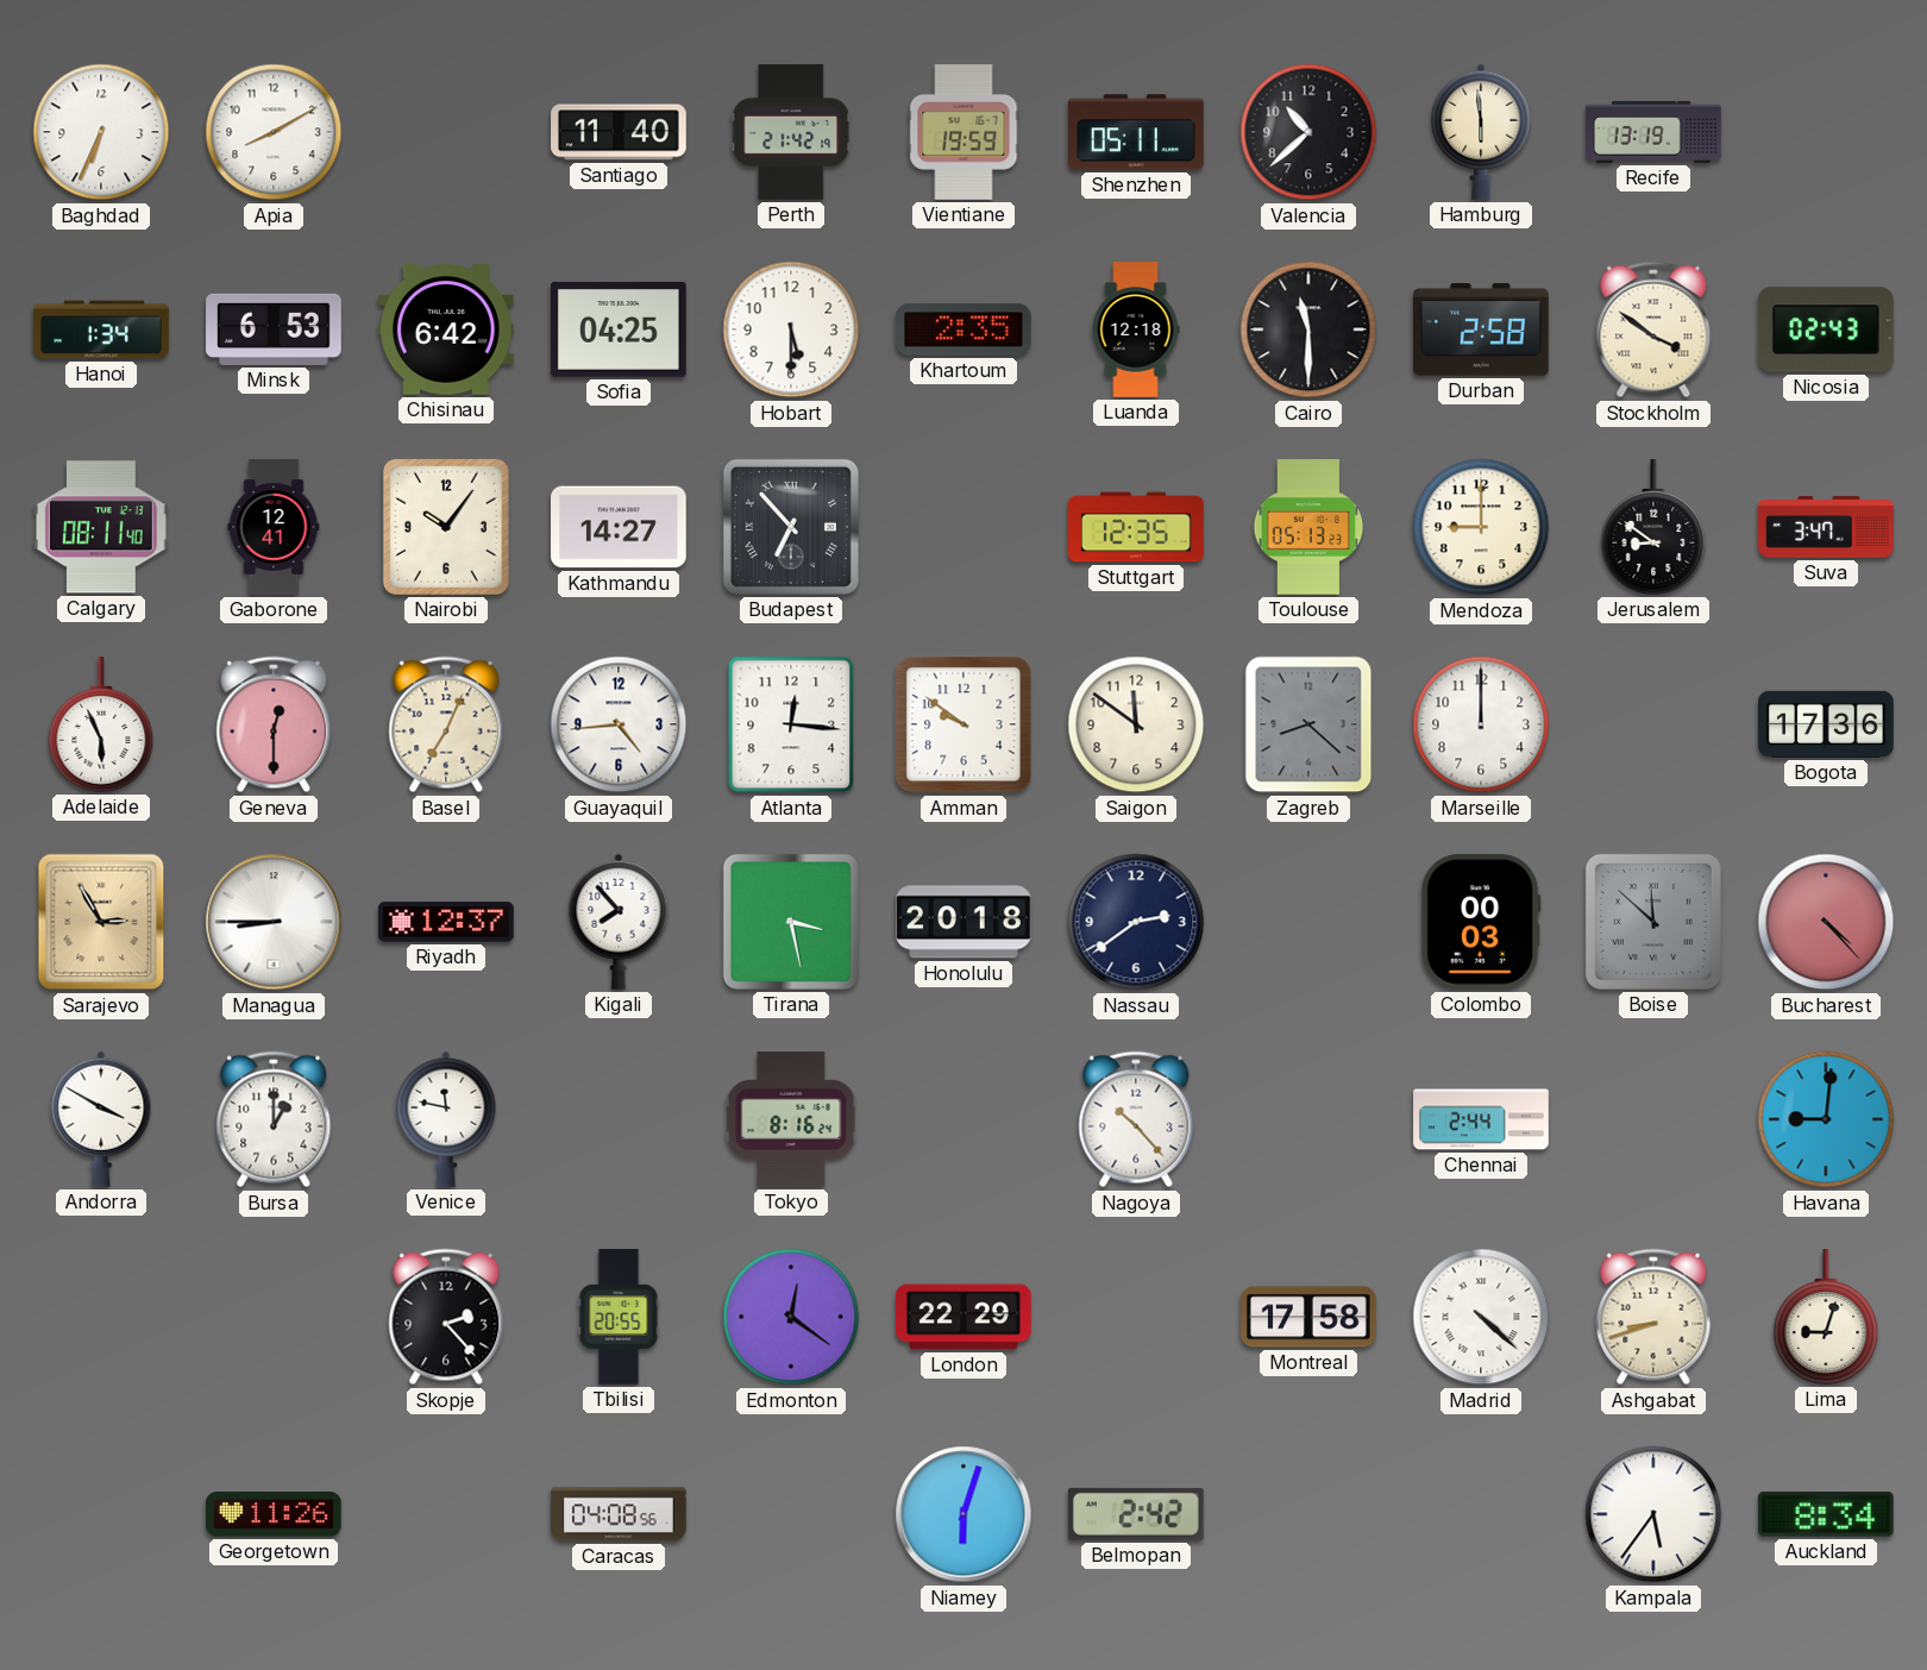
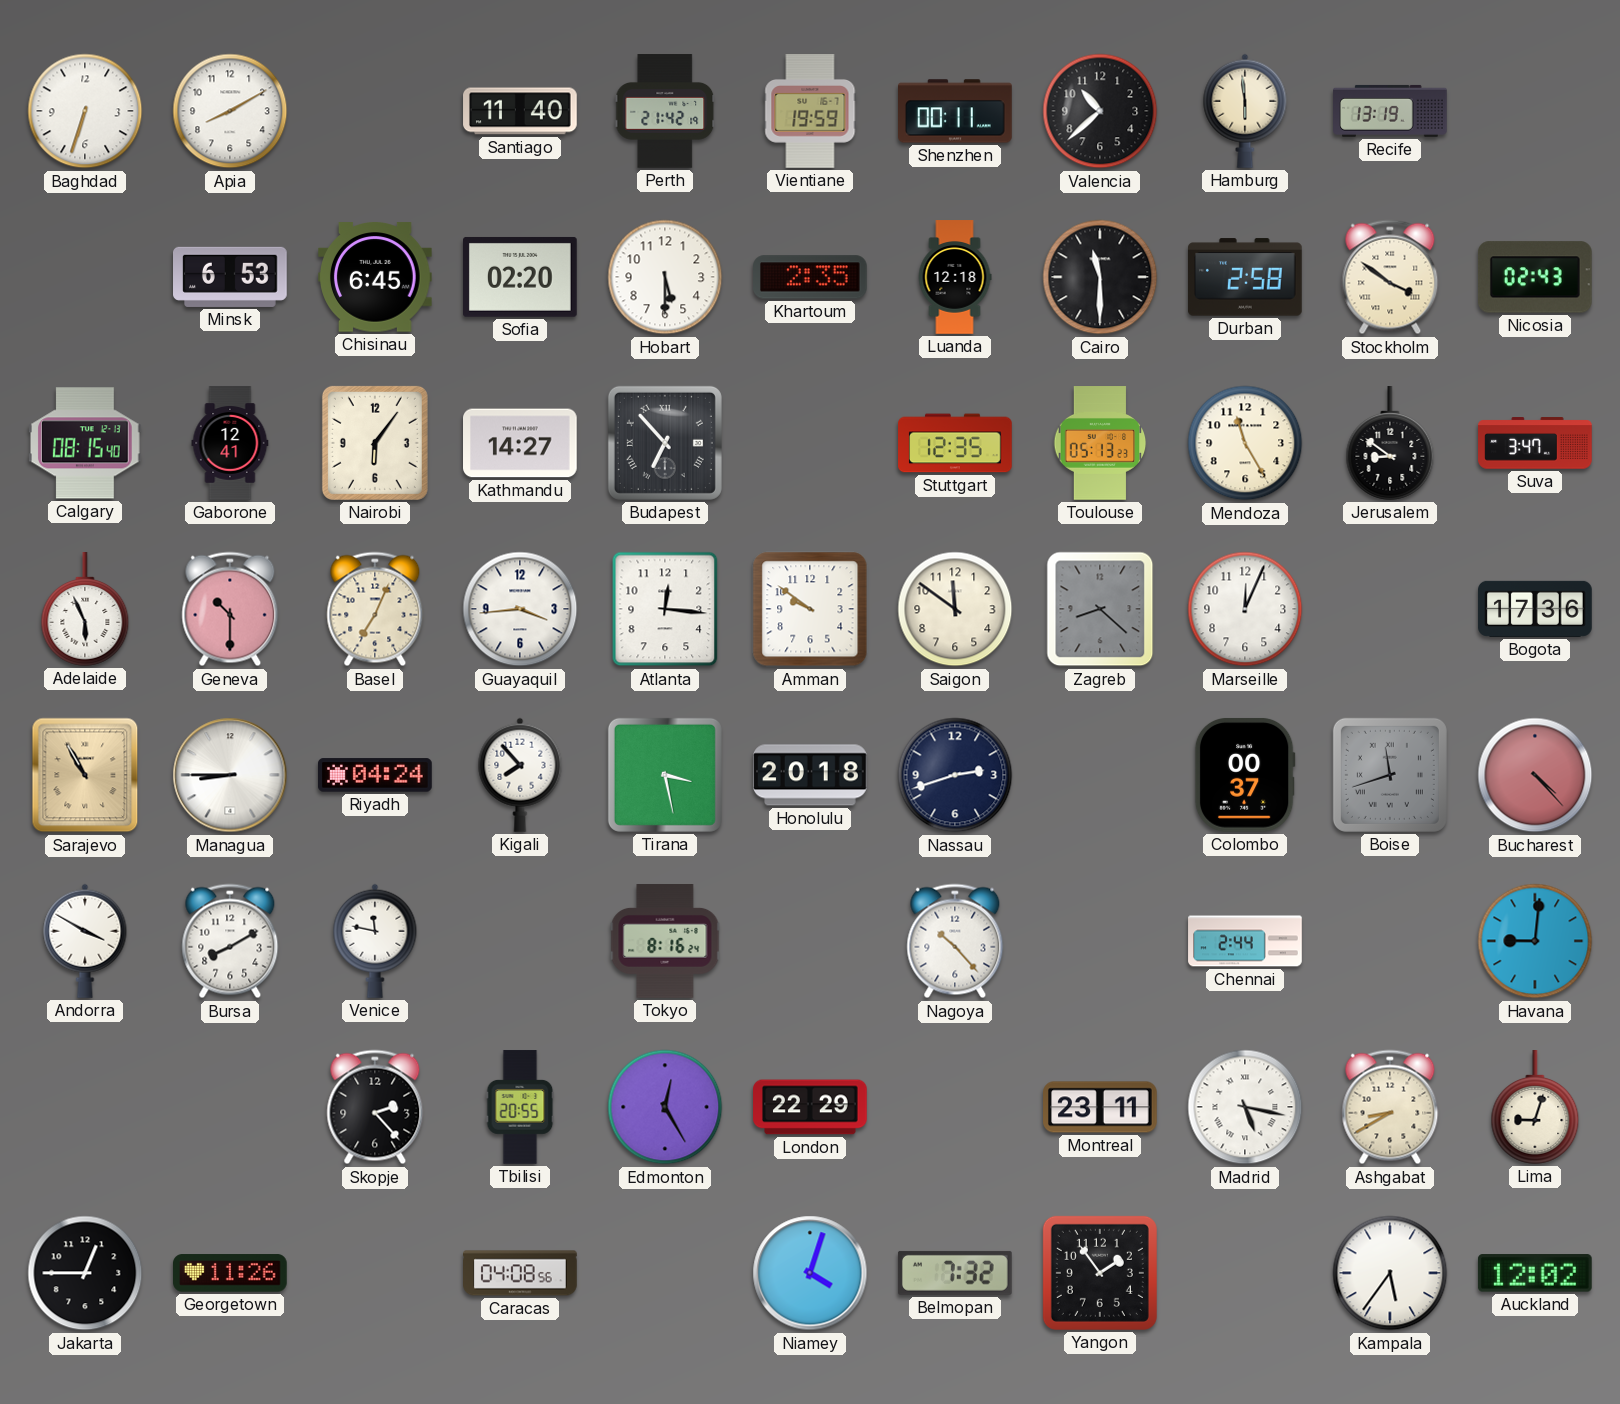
Baghdad: 6:34 -> 6:33 (85, 111)
Shenzhen: 05:11 -> 00:11 (955, 111)
Hanoi: 1:34 -> none (101, 329)
Chisinau: 6:42 -> 6:45 (376, 277)
Sofia: 04:25 -> 02:20 (521, 277)
Calgary: 08:11 -> 08:15 (85, 443)
Nairobi: 10:06 -> 6:06 (375, 443)
Mendoza: 9:00 -> 11:25 (1245, 443)
Geneva: 12:30 -> 10:30 (230, 609)
Guayaquil: 4:44 -> 3:44 (520, 609)
Marseille: 12:00 -> 12:04 (1245, 609)
Sarajevo: 2:55 -> 10:55 (85, 775)
Riyadh: 12:37 -> 04:24 (376, 775)
Nassau: 2:39 -> 2:42 (955, 775)
Colombo: 00:03 -> 00:37 (1245, 775)
Boise: 11:52 -> 11:42 (1390, 775)
Bursa: 1:00 -> 8:10 (230, 941)
Edmonton: 12:21 -> 12:25 (665, 1107)
Montreal: 17:58 -> 23:11 (1100, 1107)
Madrid: 4:22 -> 5:17 (1245, 1107)
Ashgabat: 8:42 -> 8:40 (1390, 1107)
Jakarta: none -> 12:45 (85, 1273)
Niamey: 6:03 -> 4:03 (810, 1273)
Belmopan: 2:42 -> 7:32 (955, 1273)
Yangon: none -> 1:54 (1100, 1273)
Auckland: 8:34 -> 12:02 (1535, 1273)
